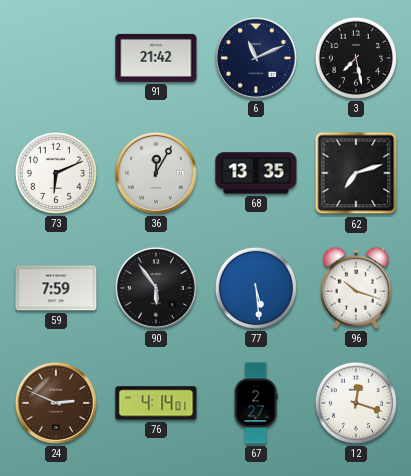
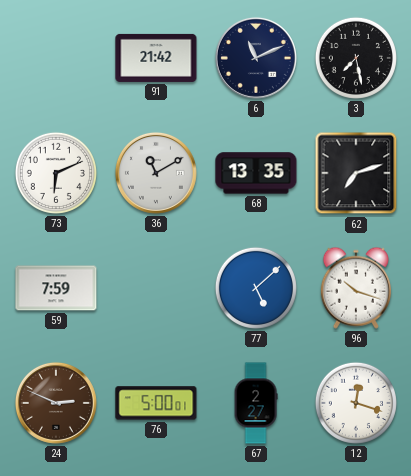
36: 12:05 -> 11:10 (156, 173)
90: 5:54 -> none (156, 288)
77: 5:29 -> 5:08 (256, 288)
76: 4:14 -> 5:00 (156, 403)
